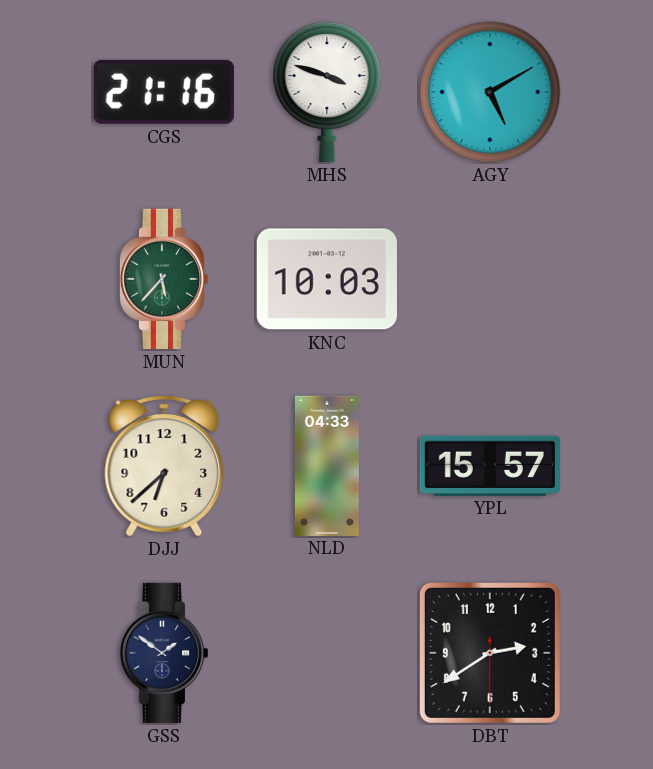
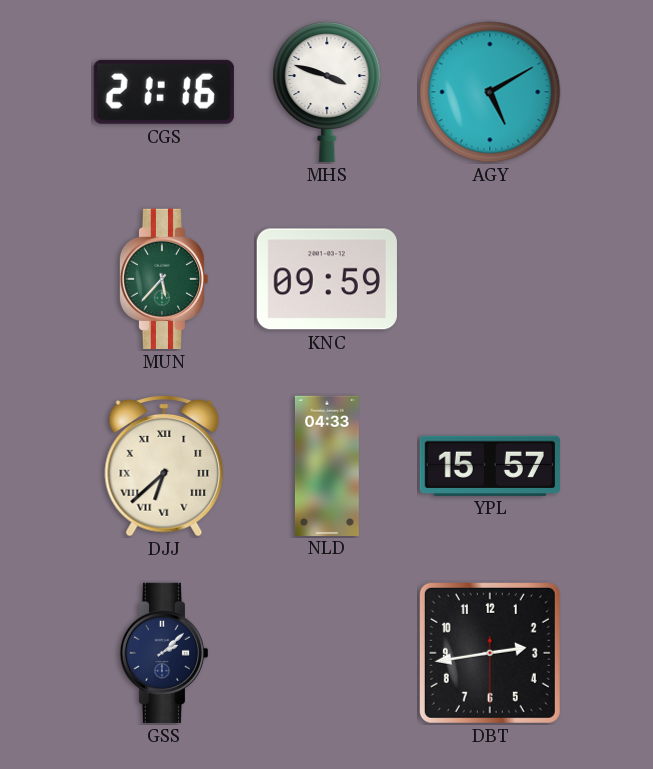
KNC: 10:03 -> 09:59 (327, 279)
DJJ numerals: Arabic -> Roman (164, 467)
GSS: 1:51 -> 2:08 (163, 653)
DBT: 2:39 -> 2:43 (490, 653)
